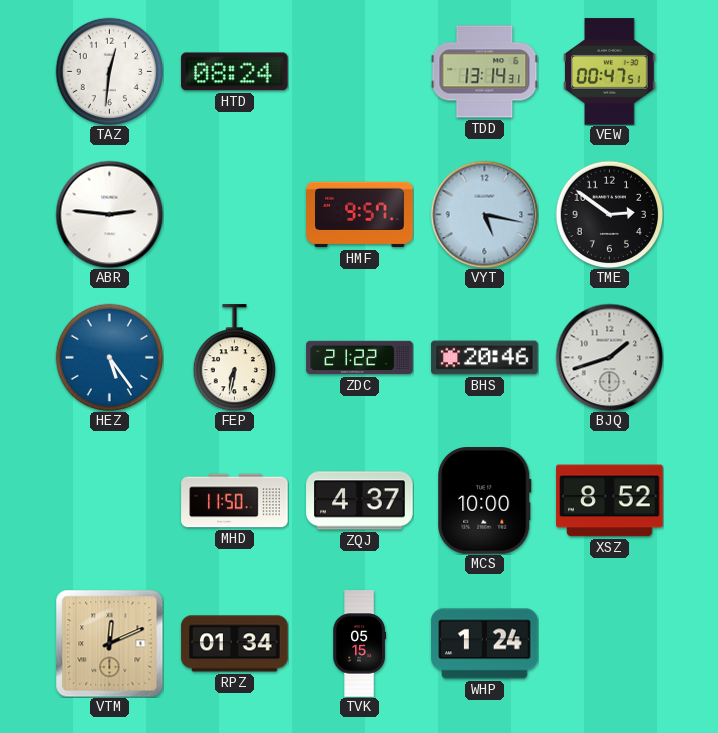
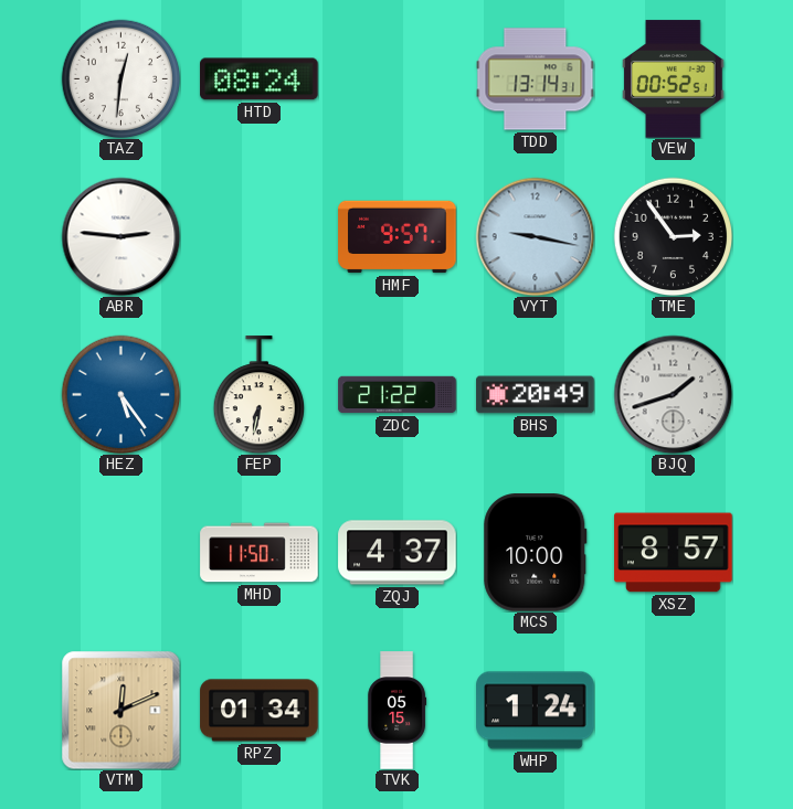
VEW: 00:47 -> 00:52 (674, 79)
VYT: 5:17 -> 9:17 (535, 236)
TME: 2:51 -> 2:54 (673, 236)
BHS: 20:46 -> 20:49 (536, 395)
XSZ: 8:52 -> 8:57 (674, 553)
